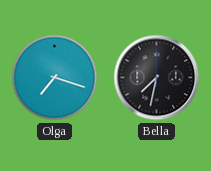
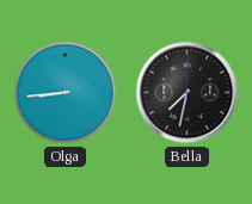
Olga: 7:18 -> 8:44 (66, 93)
